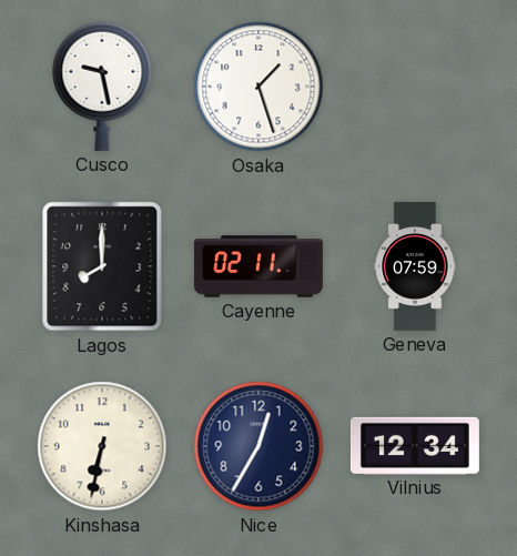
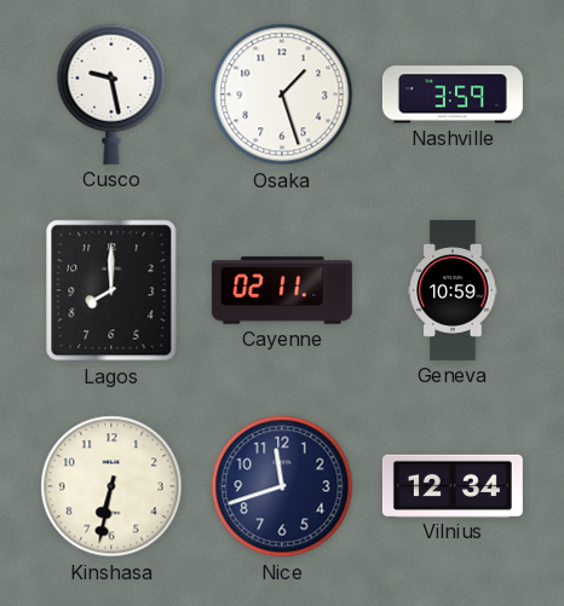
Nashville: none -> 3:59 (453, 94)
Geneva: 07:59 -> 10:59 (453, 290)
Nice: 12:35 -> 11:42 (282, 486)
